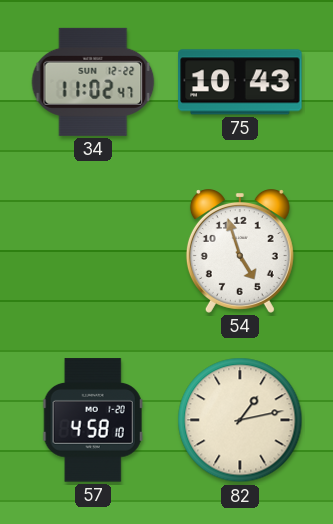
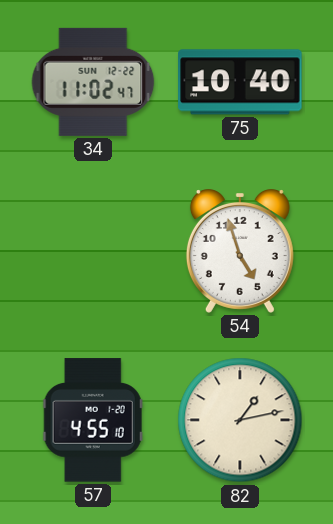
75: 10:43 -> 10:40 (240, 82)
57: 4:58 -> 4:55 (93, 420)
